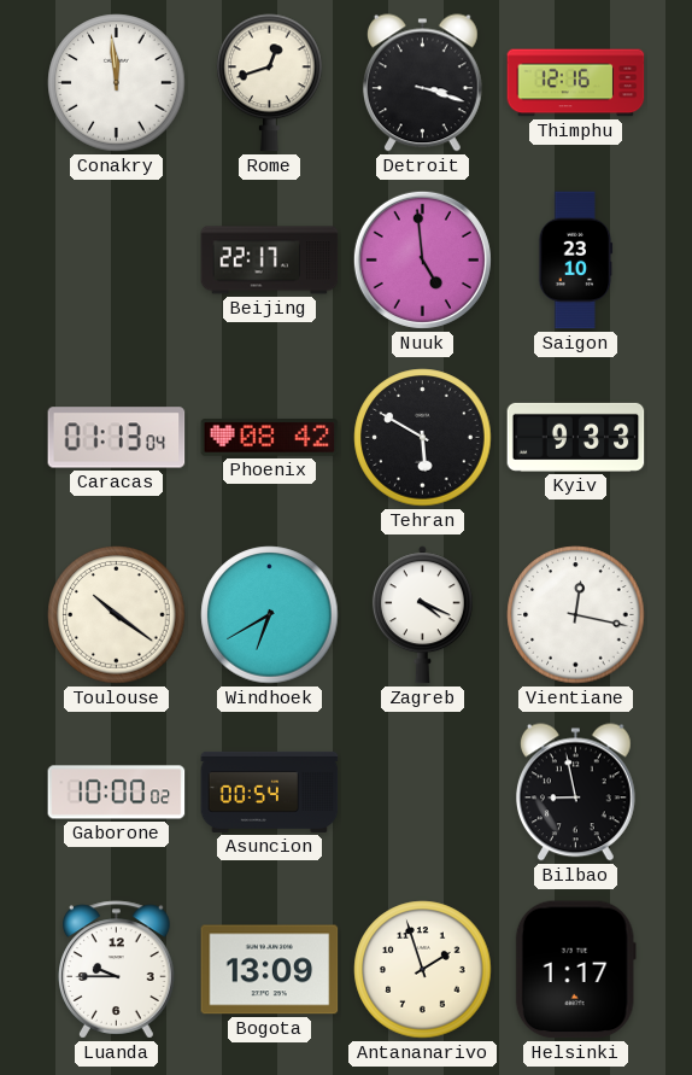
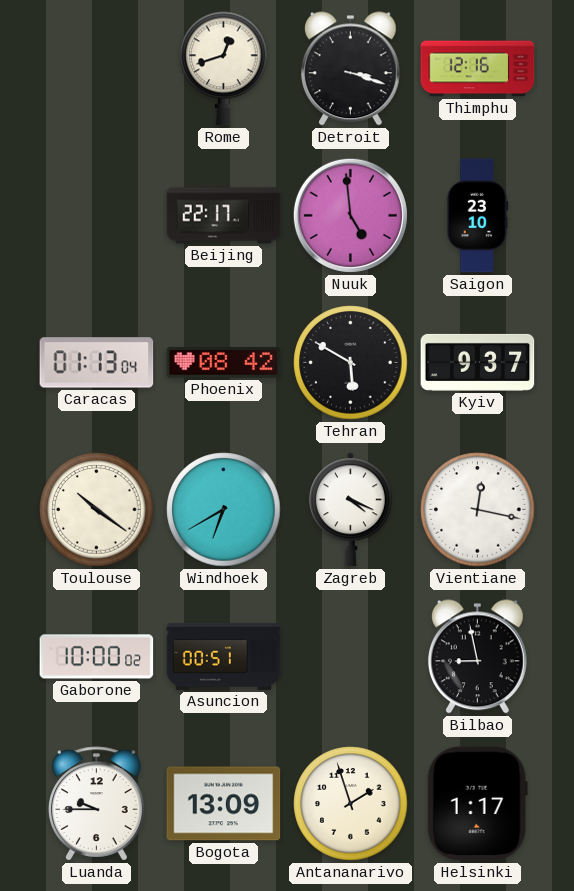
Conakry: 11:59 -> none (117, 83)
Kyiv: 9:33 -> 9:37 (478, 362)
Asuncion: 00:54 -> 00:51 (224, 656)
